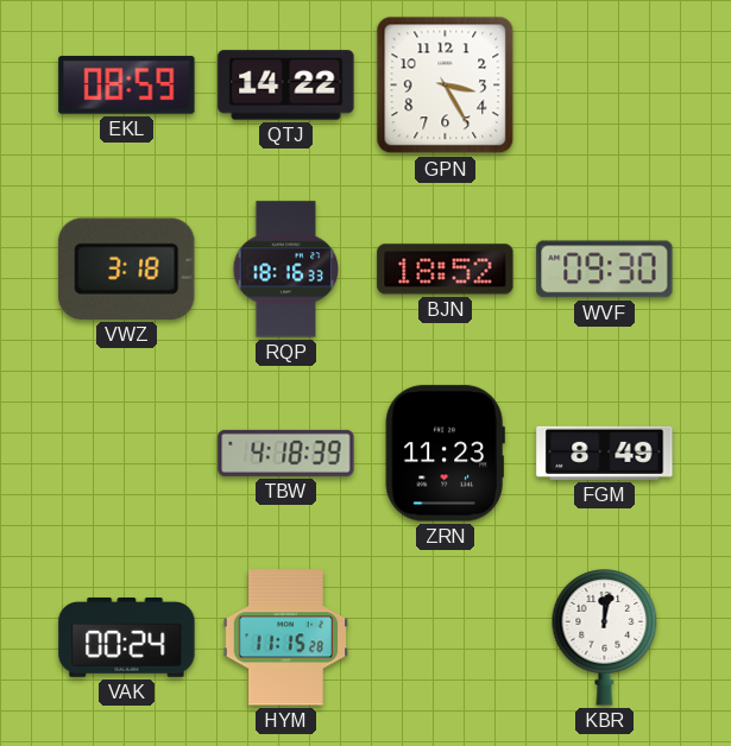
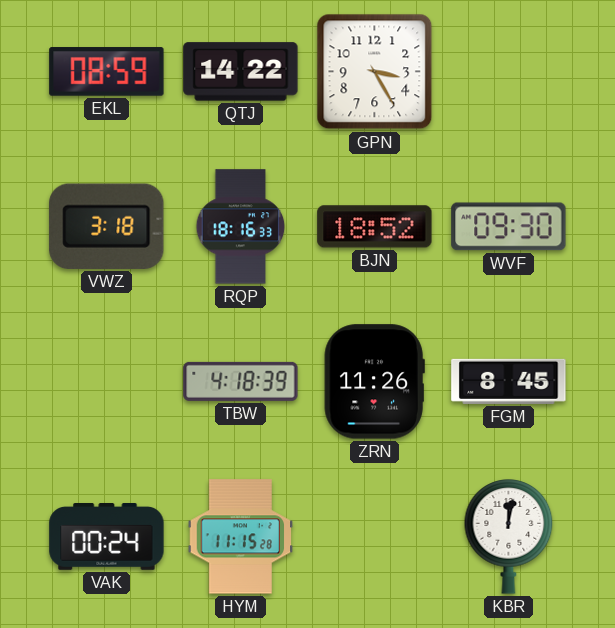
ZRN: 11:23 -> 11:26 (374, 382)
FGM: 8:49 -> 8:45 (509, 381)
